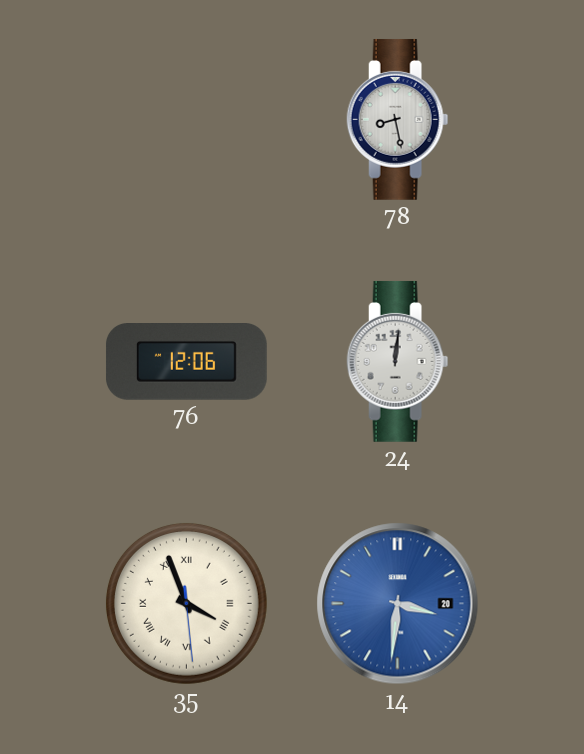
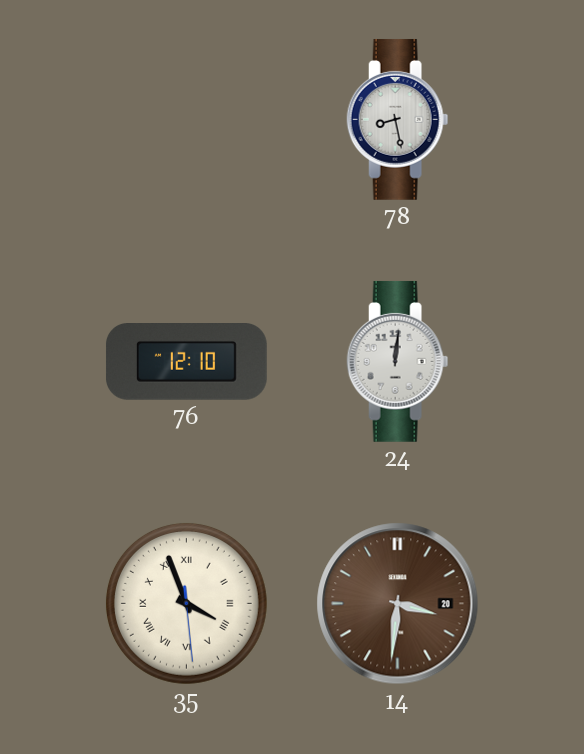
76: 12:06 -> 12:10 (186, 362)
14 dial: blue -> brown (398, 604)
